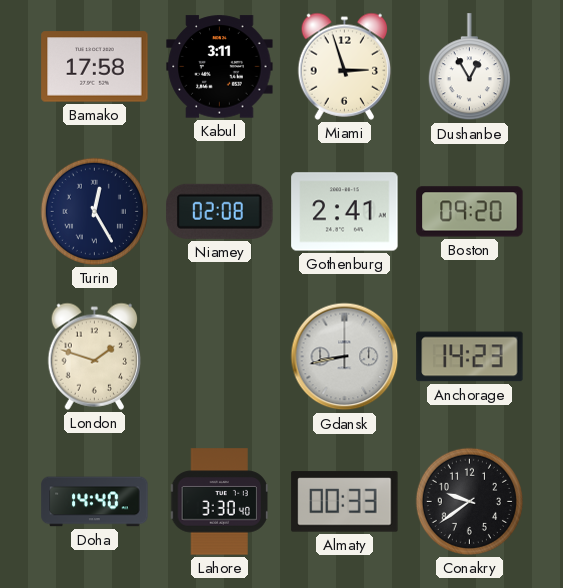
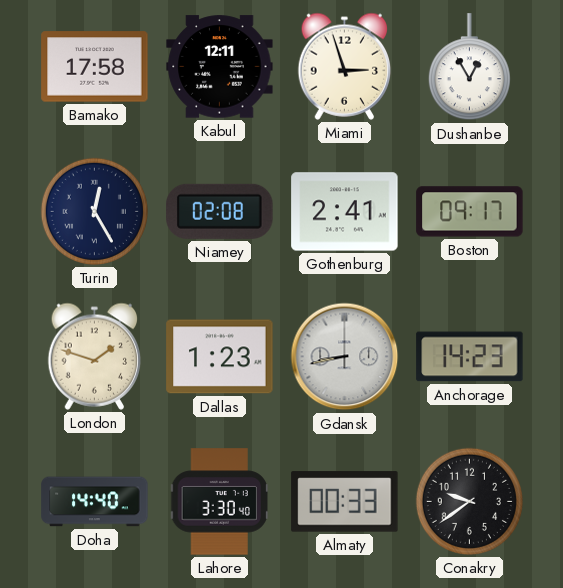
Kabul: 3:11 -> 12:11 (220, 67)
Boston: 09:20 -> 09:17 (470, 212)
Dallas: none -> 1:23 (220, 357)
